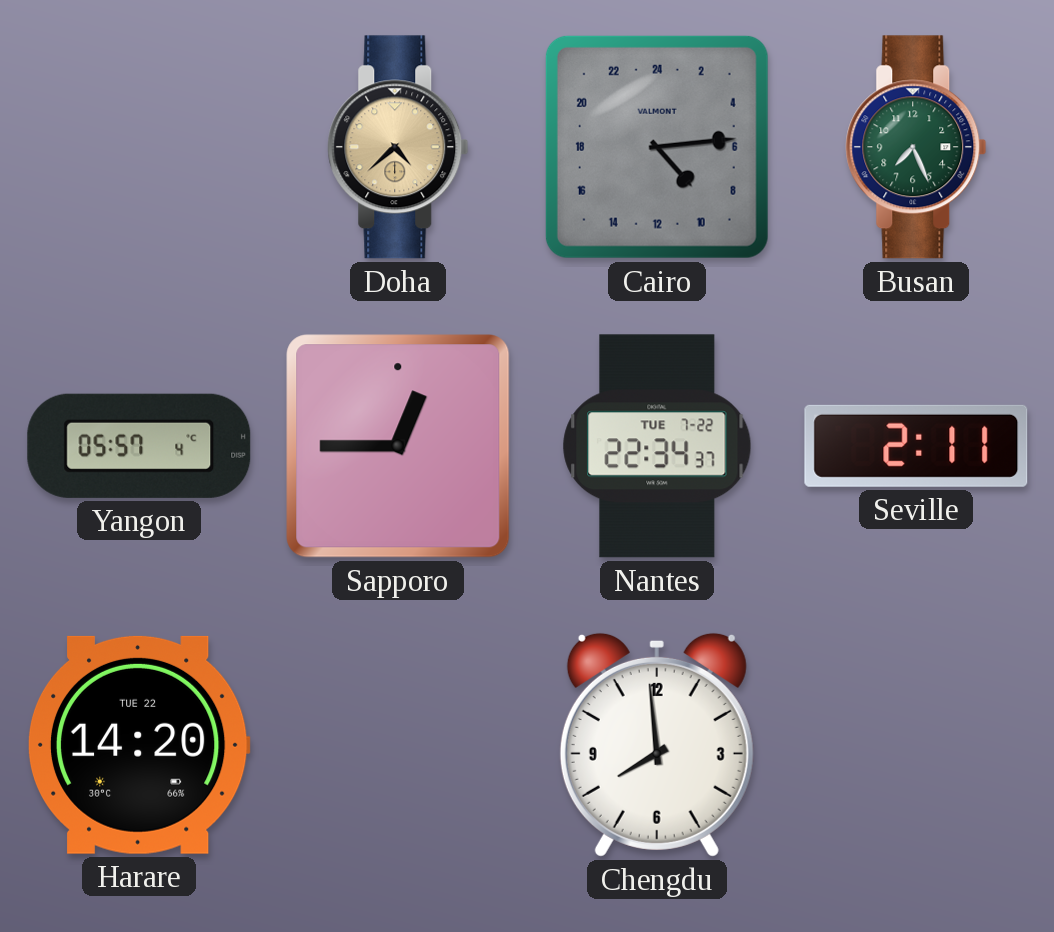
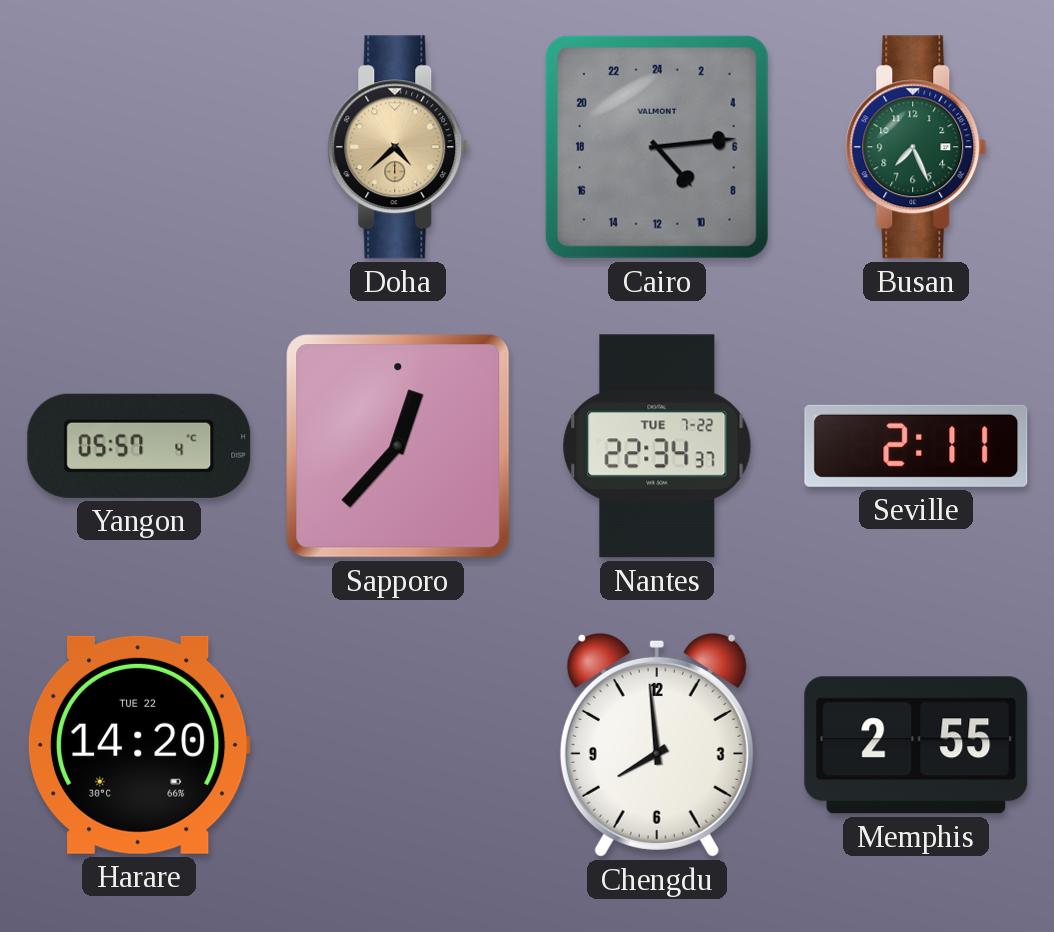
Sapporo: 12:45 -> 12:37 (398, 446)
Memphis: none -> 2:55 (916, 745)
